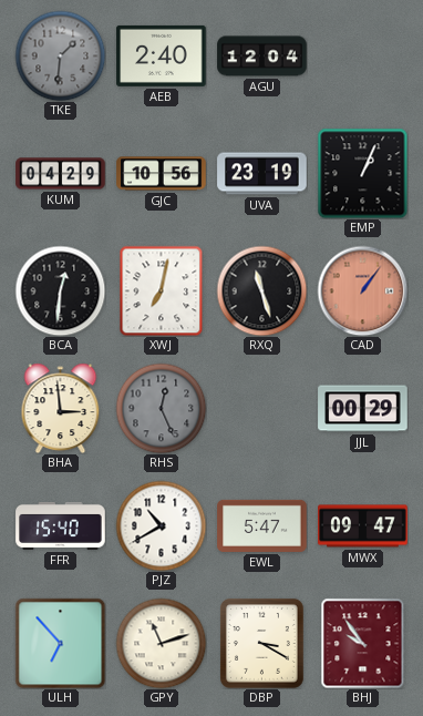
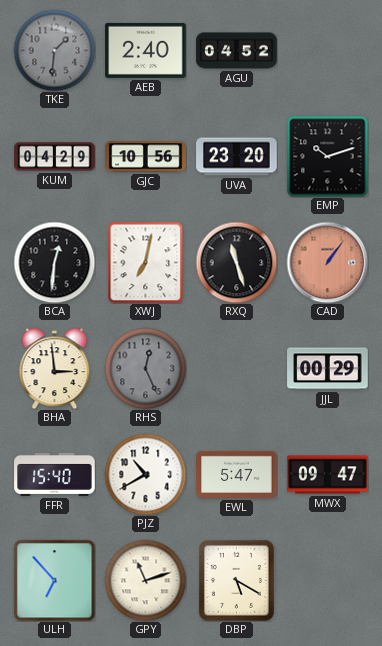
AGU: 12:04 -> 04:52 (237, 51)
UVA: 23:19 -> 23:20 (237, 157)
EMP: 1:04 -> 10:12 (327, 156)
DBP: 3:20 -> 5:20 (236, 580)
BHJ: 9:54 -> none (363, 643)
